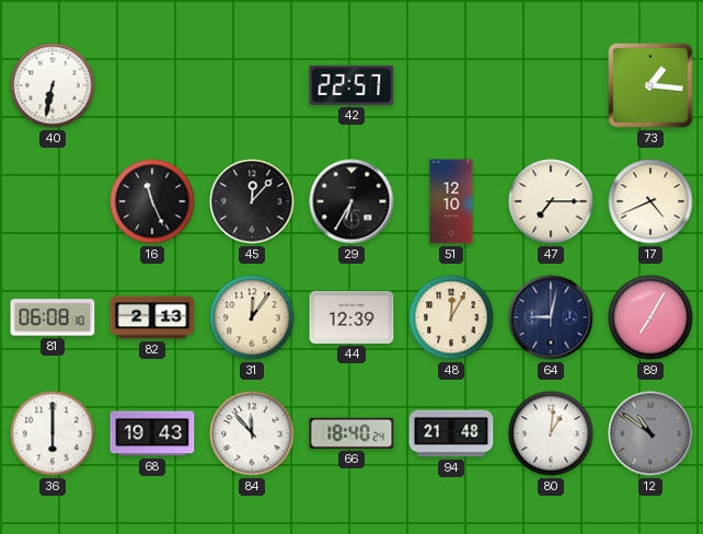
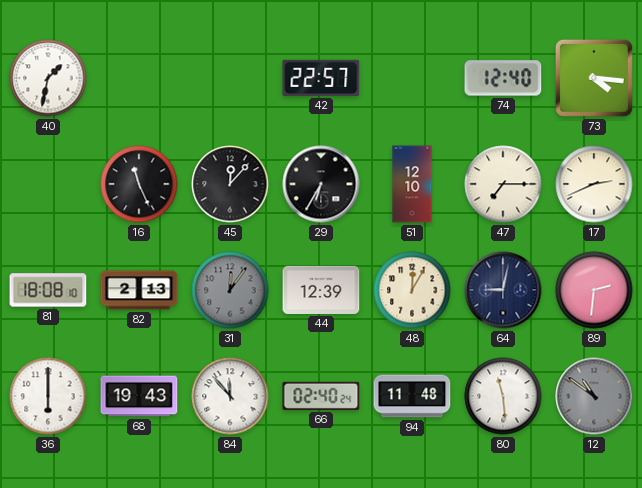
40: 6:32 -> 1:32 (48, 78)
74: none -> 12:40 (503, 78)
73: 1:16 -> 4:16 (594, 78)
17: 4:41 -> 2:41 (594, 184)
81: 06:08 -> 18:08 (48, 290)
31 dial: cream -> grey (230, 290)
89: 7:05 -> 2:31 (594, 290)
66: 18:40 -> 02:40 (321, 396)
94: 21:48 -> 11:48 (412, 396)
80: 1:01 -> 11:29 (503, 396)
